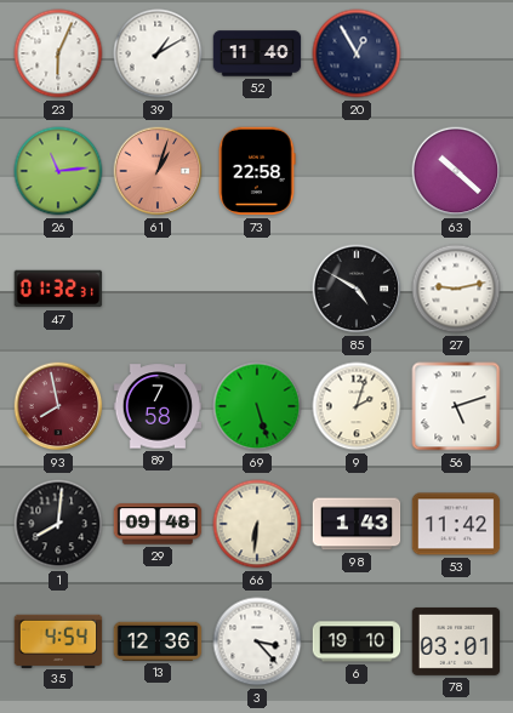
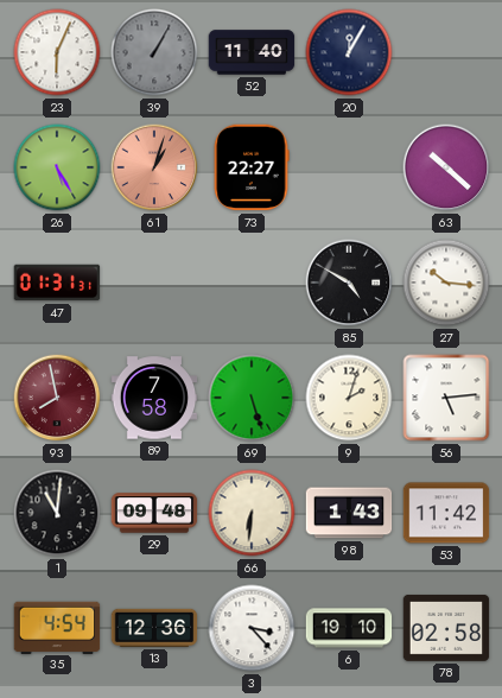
39: 1:10 -> 1:05 (154, 52)
39 dial: white -> grey (154, 52)
20: 12:55 -> 12:05 (349, 52)
26: 11:14 -> 5:25 (57, 167)
73: 22:58 -> 22:27 (252, 167)
47: 01:32 -> 01:31 (57, 283)
27: 9:13 -> 10:16 (446, 283)
56: 5:12 -> 5:14 (446, 398)
1: 8:01 -> 11:01 (57, 513)
78: 03:01 -> 02:58 (446, 628)
